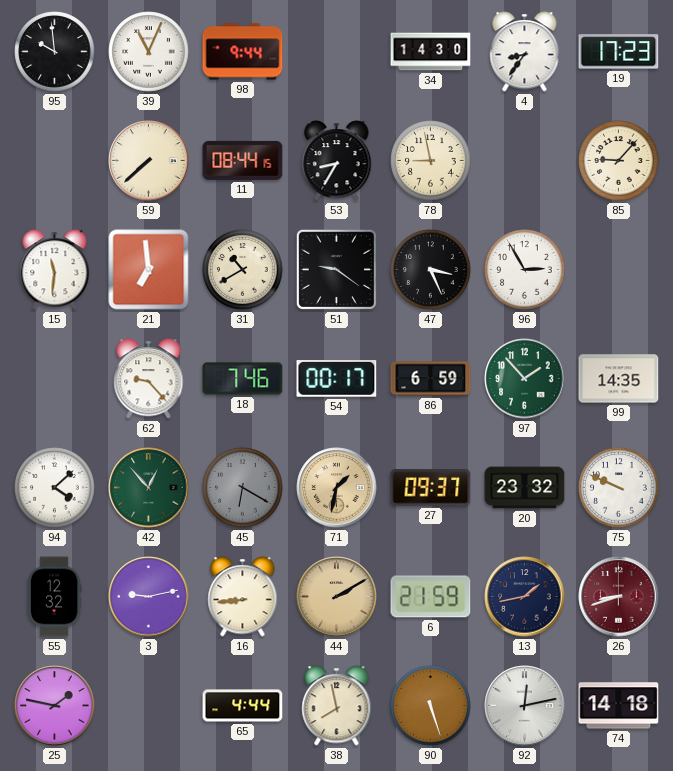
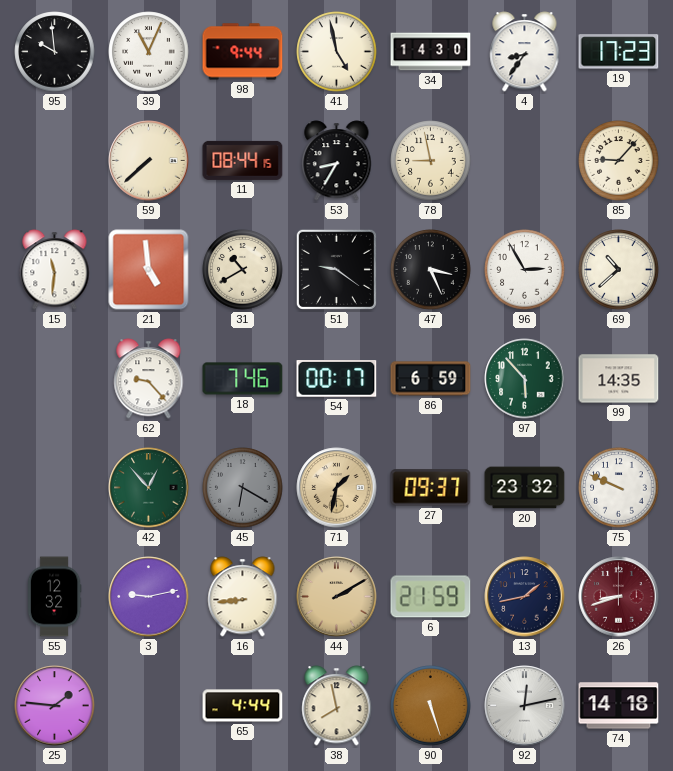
41: none -> 4:58 (337, 52)
21: 6:59 -> 4:59 (149, 270)
69: none -> 10:38 (619, 270)
97: 1:53 -> 5:53 (525, 379)
94: 4:08 -> none (55, 488)
25: 1:47 -> 1:46 (55, 706)
